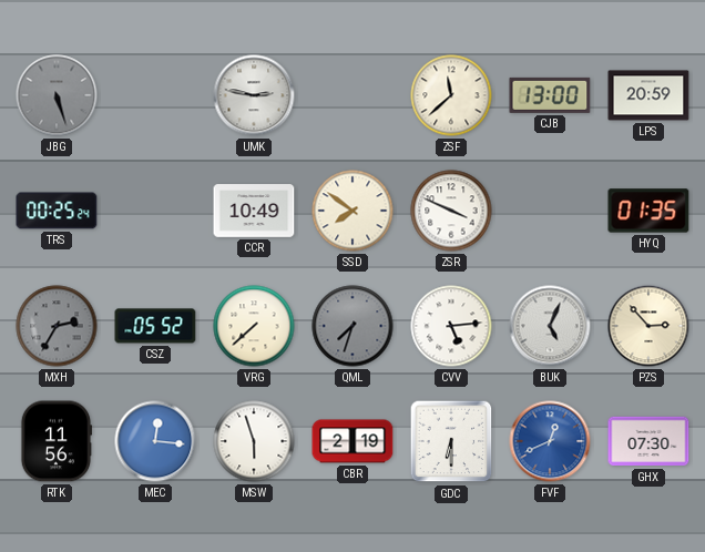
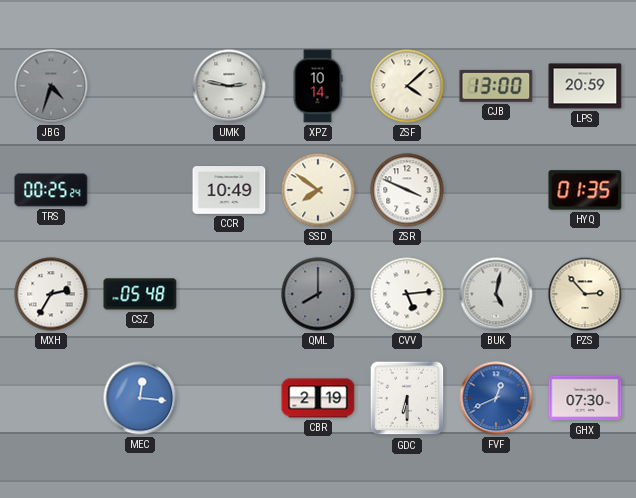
JBG: 5:27 -> 4:33 (51, 86)
XPZ: none -> 10:14 (318, 86)
ZSF: 11:38 -> 4:08 (407, 86)
MXH dial: grey -> white (51, 294)
CSZ: 05:52 -> 05:48 (140, 294)
VRG: 7:38 -> none (254, 326)
QML: 7:33 -> 8:00 (318, 294)
BUK: 5:04 -> 5:02 (496, 294)
RTK: 11:56 -> none (55, 441)
MSW: 5:57 -> none (254, 441)
